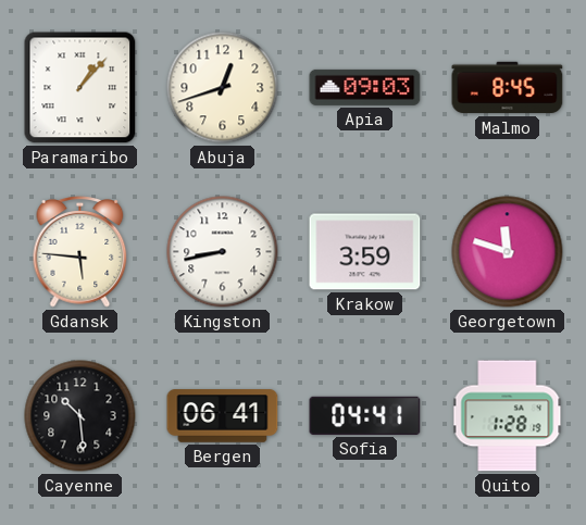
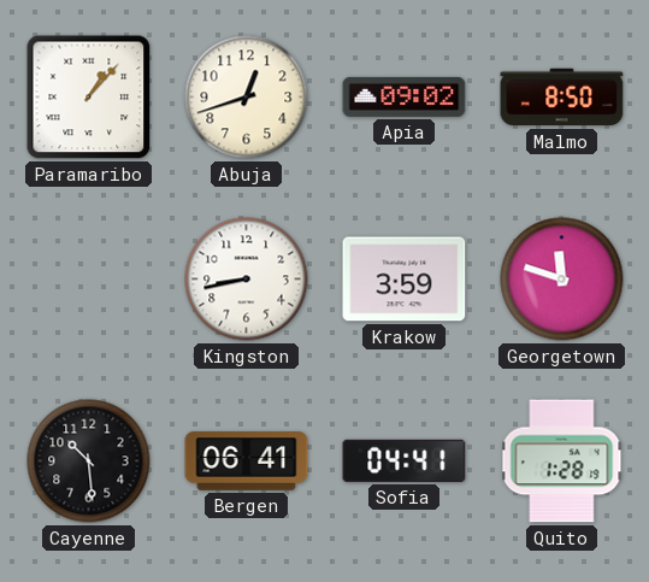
Apia: 09:03 -> 09:02 (405, 96)
Malmo: 8:45 -> 8:50 (562, 98)
Gdansk: 5:46 -> none (80, 252)
